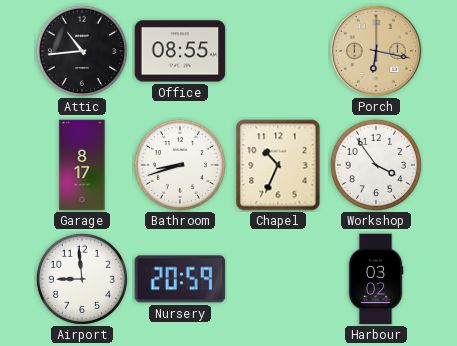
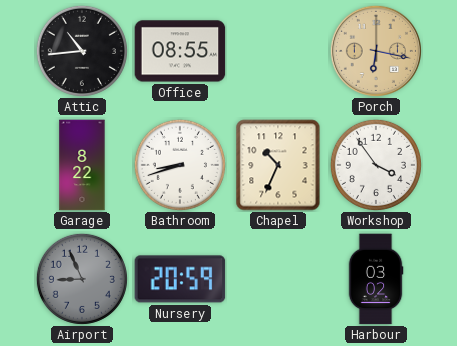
Garage: 8:17 -> 8:22 (82, 165)
Airport: 8:59 -> 8:56 (82, 279)
Airport dial: white -> grey (82, 279)
